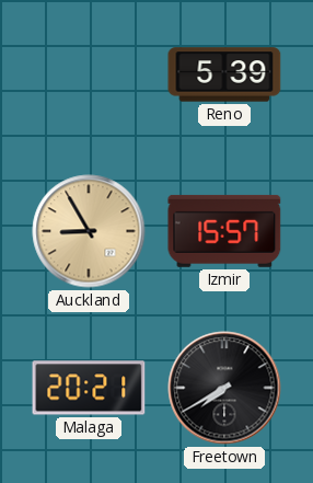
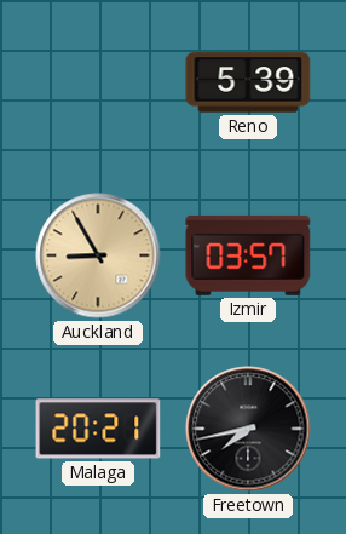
Izmir: 15:57 -> 03:57 (248, 255)
Freetown: 7:40 -> 7:43 (248, 429)
